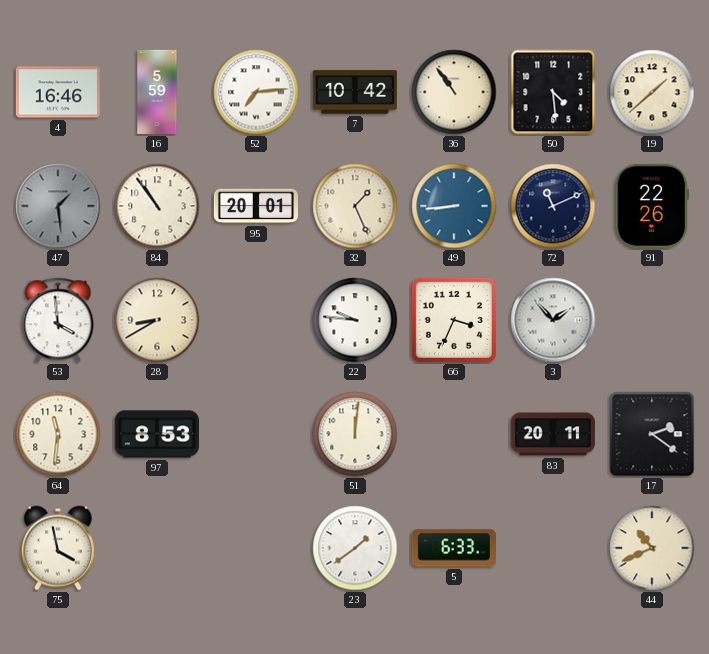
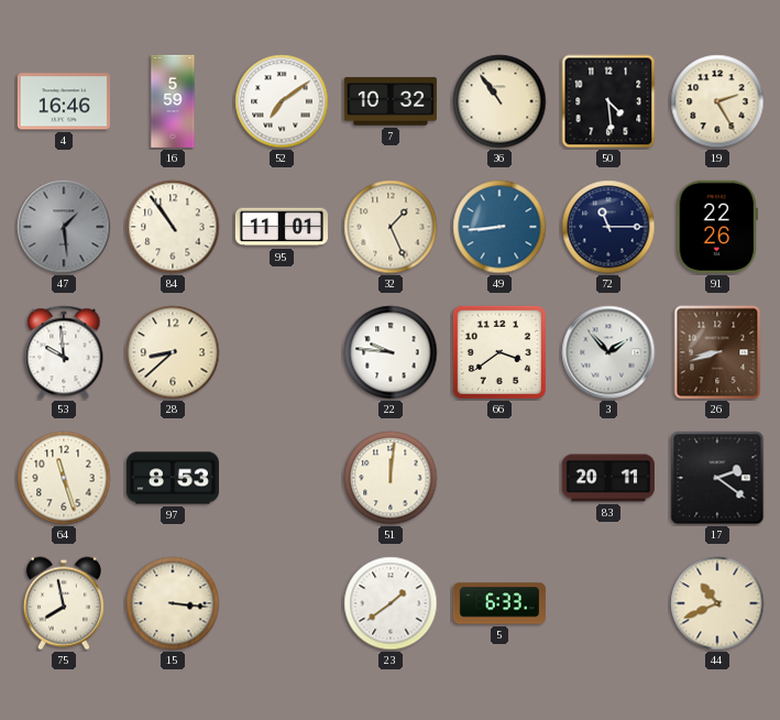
52: 7:14 -> 7:09 (282, 101)
7: 10:42 -> 10:32 (391, 101)
19: 1:38 -> 2:25 (717, 101)
95: 20:01 -> 11:01 (282, 227)
72: 11:11 -> 11:15 (608, 227)
53: 3:59 -> 9:59 (64, 352)
28: 8:40 -> 8:38 (173, 352)
66: 3:34 -> 3:39 (499, 352)
26: none -> 8:42 (717, 352)
64: 11:31 -> 11:27 (64, 478)
75: 3:58 -> 7:58 (64, 603)
15: none -> 3:16 (173, 603)
